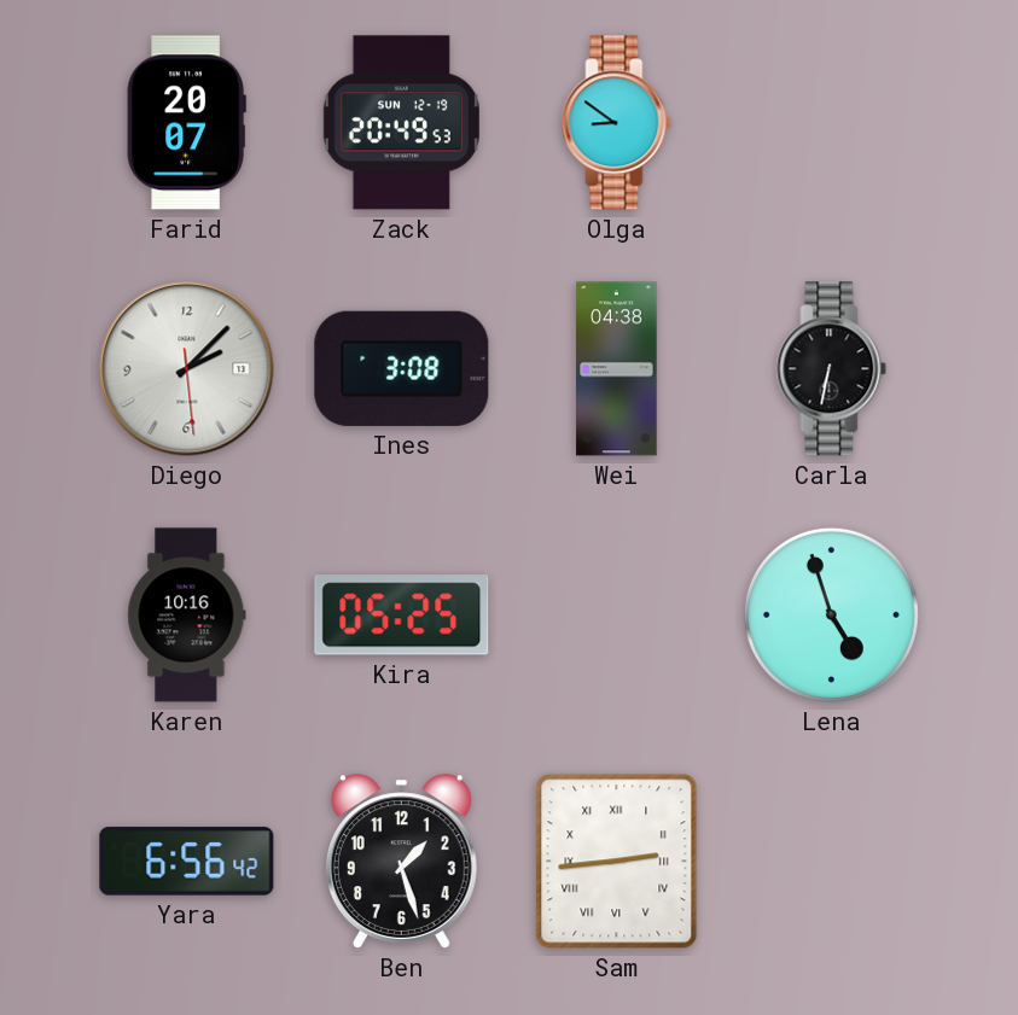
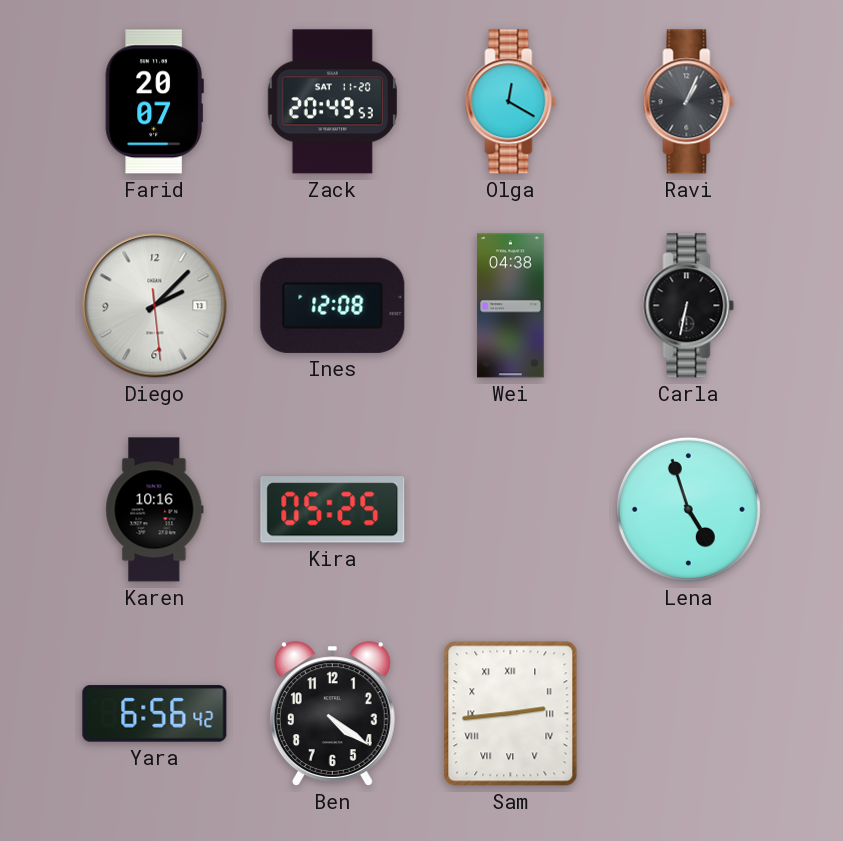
Zack date: SUN 12-19 -> SAT 11-20 (332, 102)
Olga: 8:51 -> 12:20 (511, 102)
Ravi: none -> 1:04 (689, 102)
Ines: 3:08 -> 12:08 (333, 305)
Ben: 1:27 -> 4:21 (332, 714)
